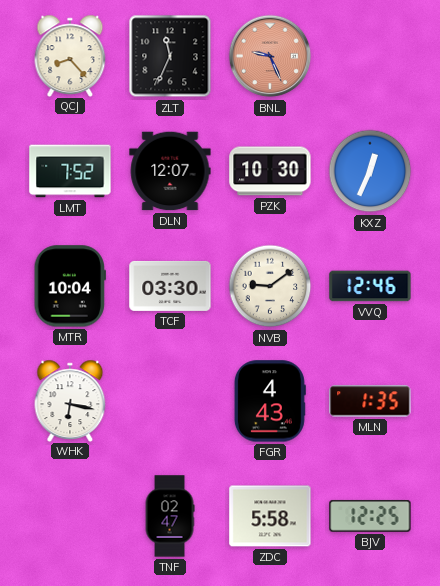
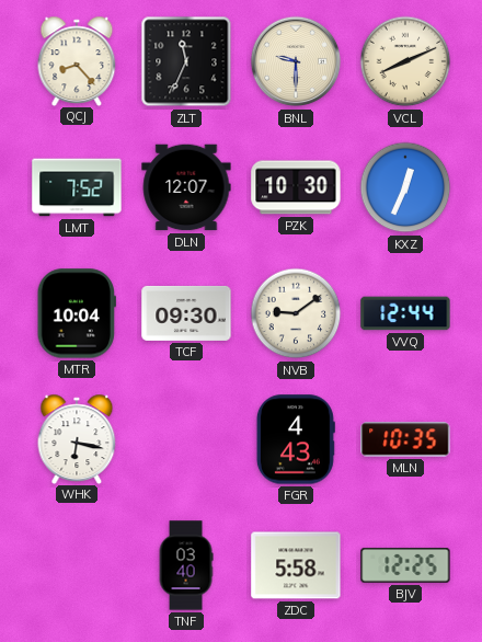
BNL: 9:26 -> 9:30 (296, 61)
BNL dial: salmon -> cream (296, 61)
VCL: none -> 8:11 (405, 61)
TCF: 03:30 -> 09:30 (186, 313)
VVQ: 12:46 -> 12:44 (405, 313)
MLN: 1:35 -> 10:35 (405, 439)
TNF: 02:47 -> 03:40 (186, 565)
